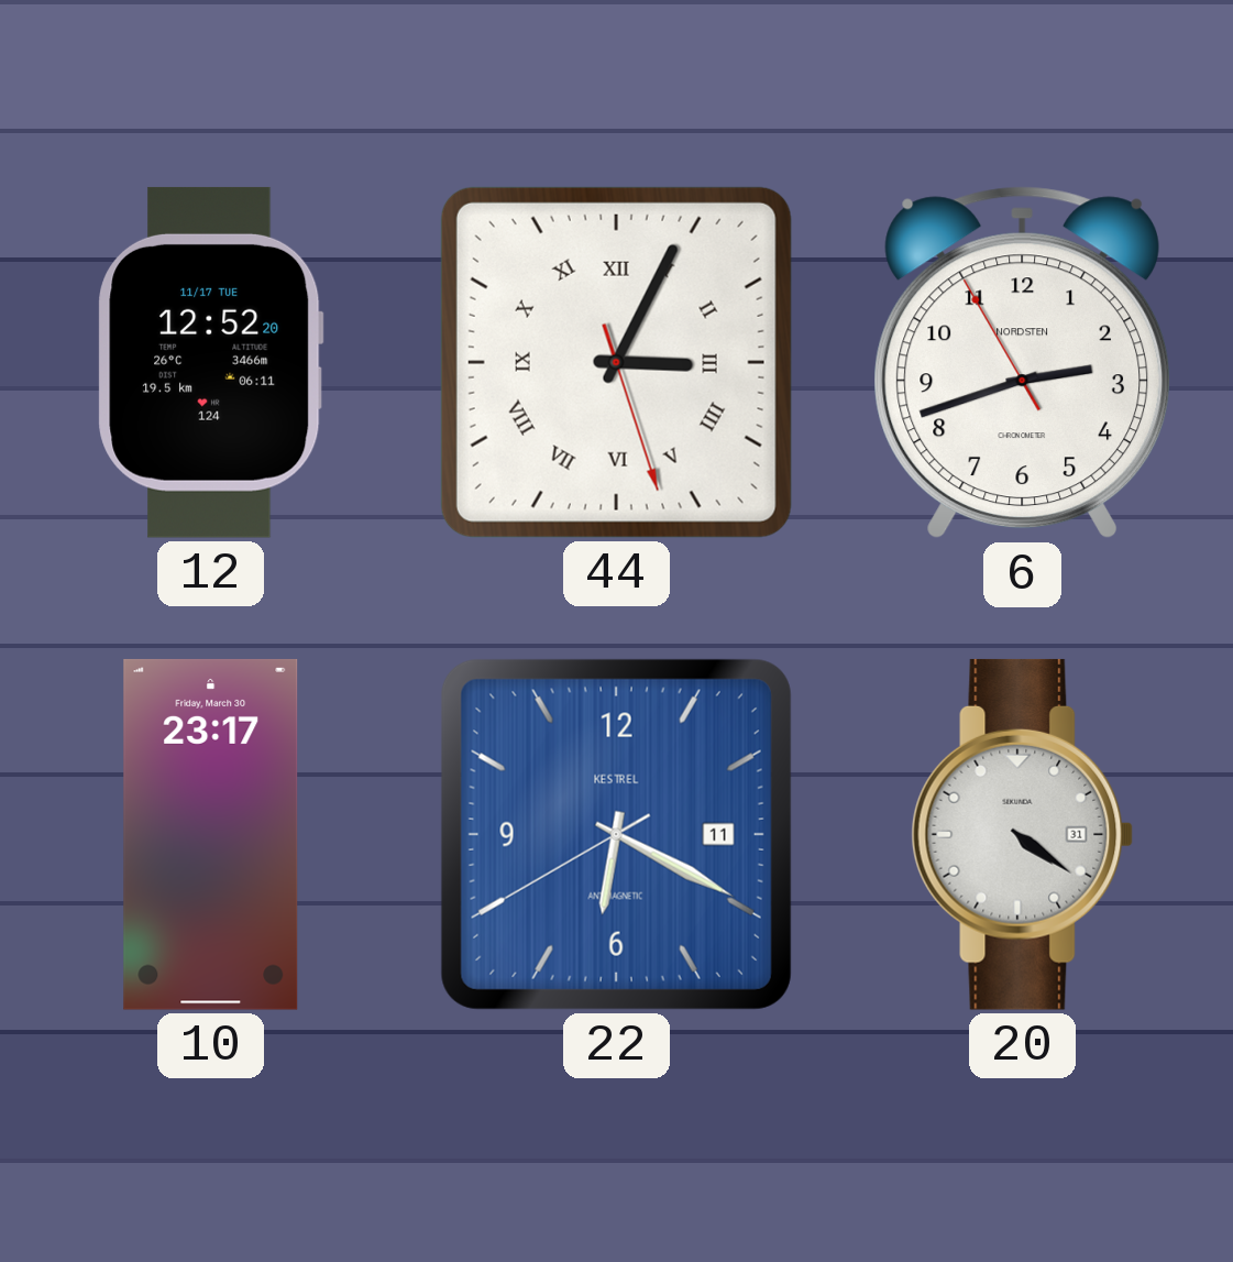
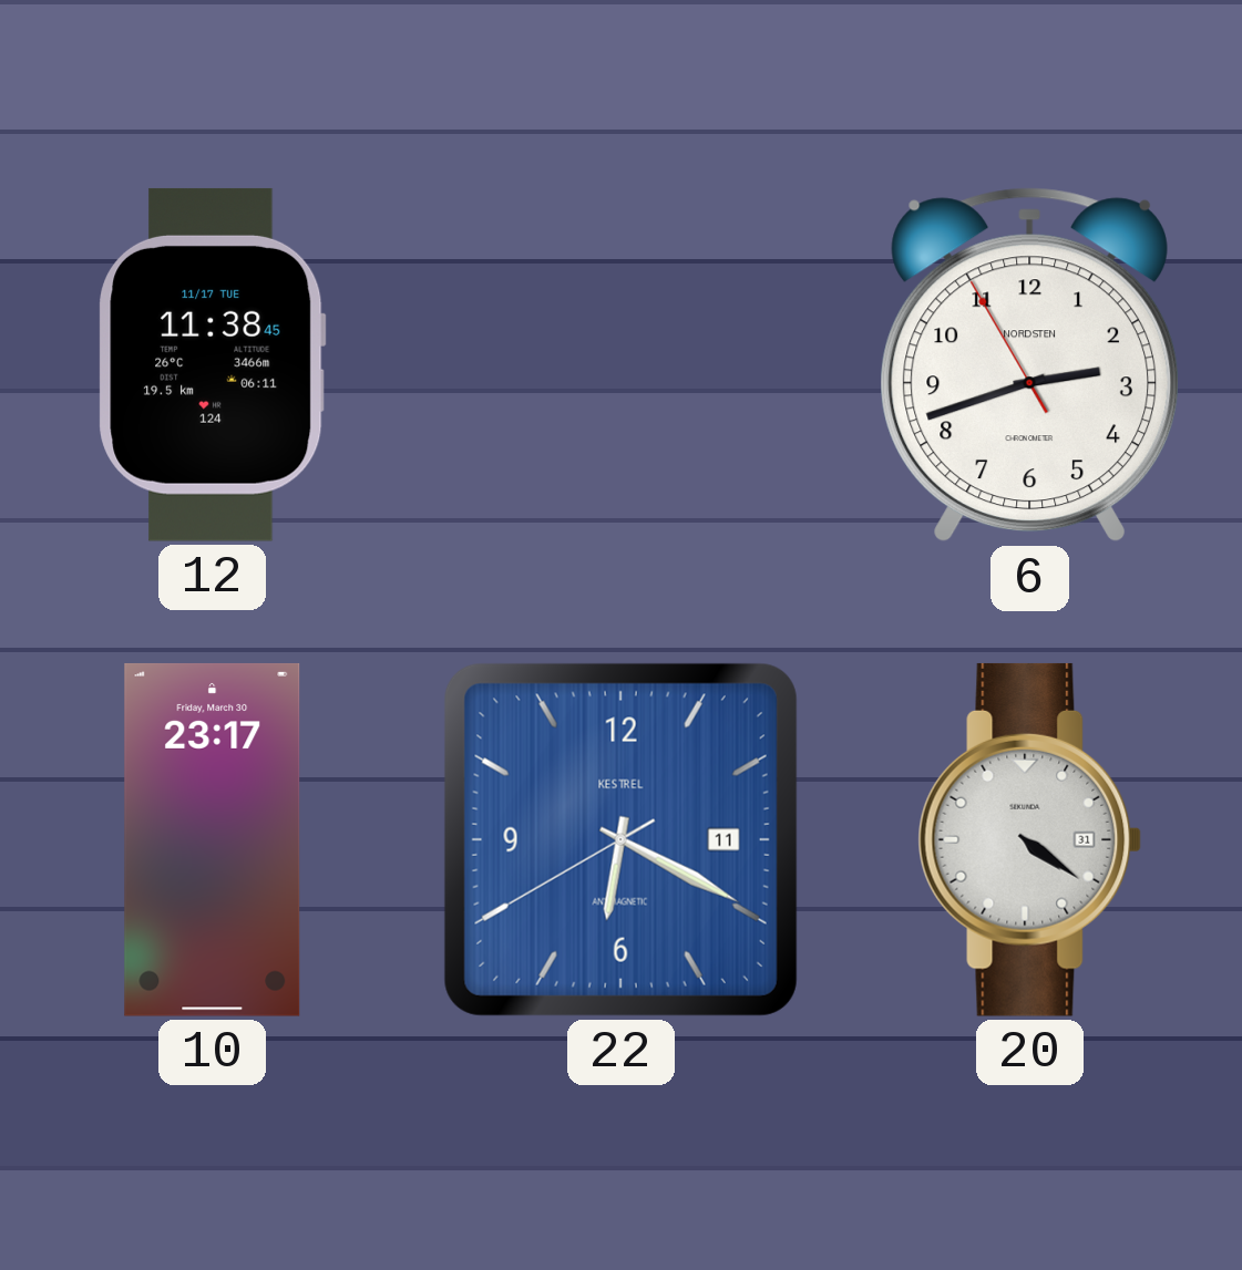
12: 12:52 -> 11:38 (213, 364)
44: 3:04 -> none (616, 362)
